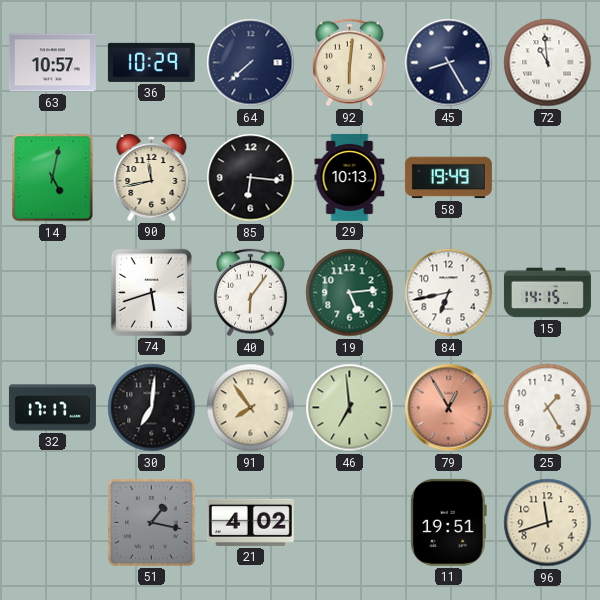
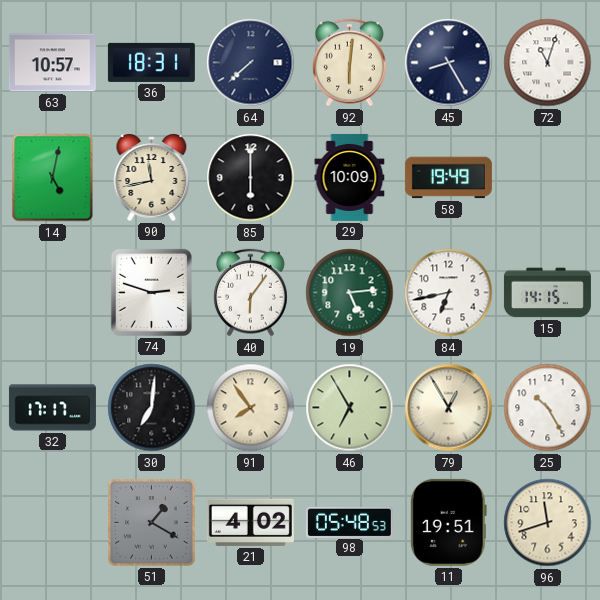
36: 10:29 -> 18:31 (151, 62)
72: 10:59 -> 11:03 (548, 63)
85: 6:16 -> 6:00 (251, 178)
29: 10:13 -> 10:09 (350, 177)
74: 5:42 -> 2:48 (151, 292)
46: 6:59 -> 6:55 (350, 408)
79 dial: salmon -> cream (449, 408)
25: 1:25 -> 10:25 (548, 408)
51: 1:17 -> 1:20 (152, 523)
98: none -> 05:48 (349, 522)
